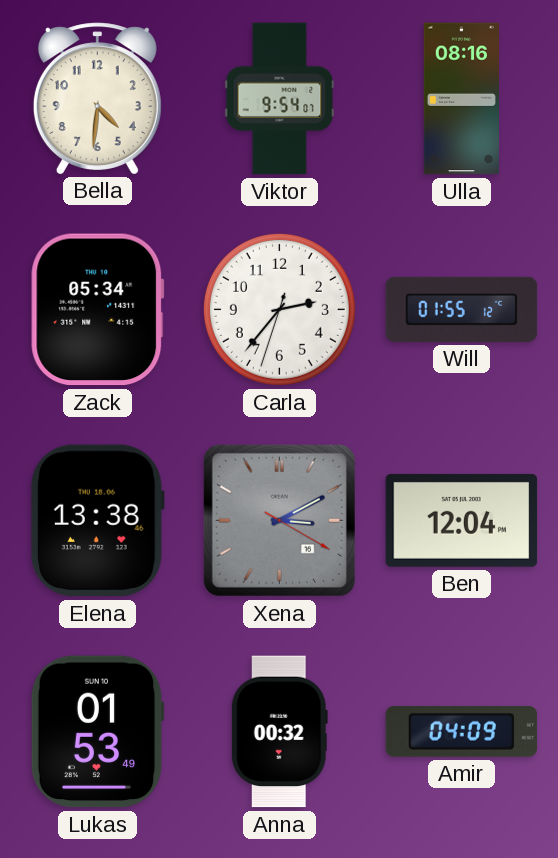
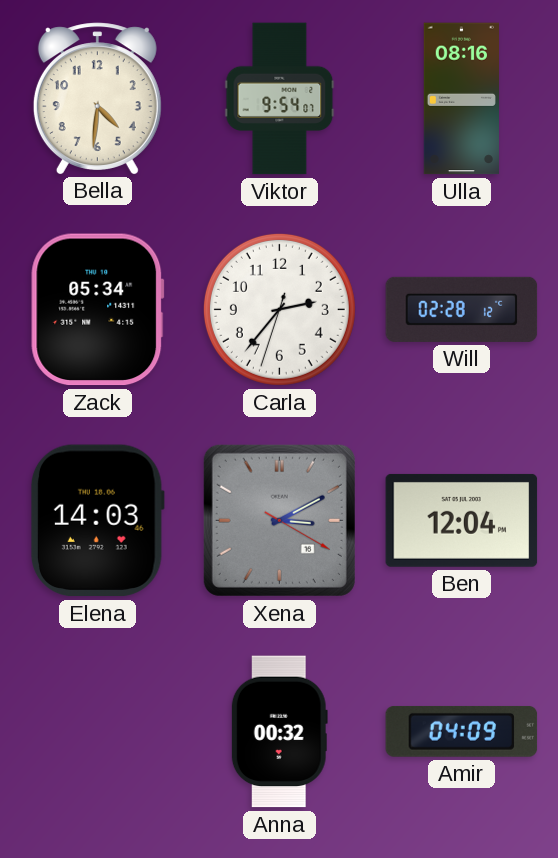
Will: 01:55 -> 02:28 (462, 309)
Elena: 13:38 -> 14:03 (97, 521)
Lukas: 01:53 -> none (97, 732)
